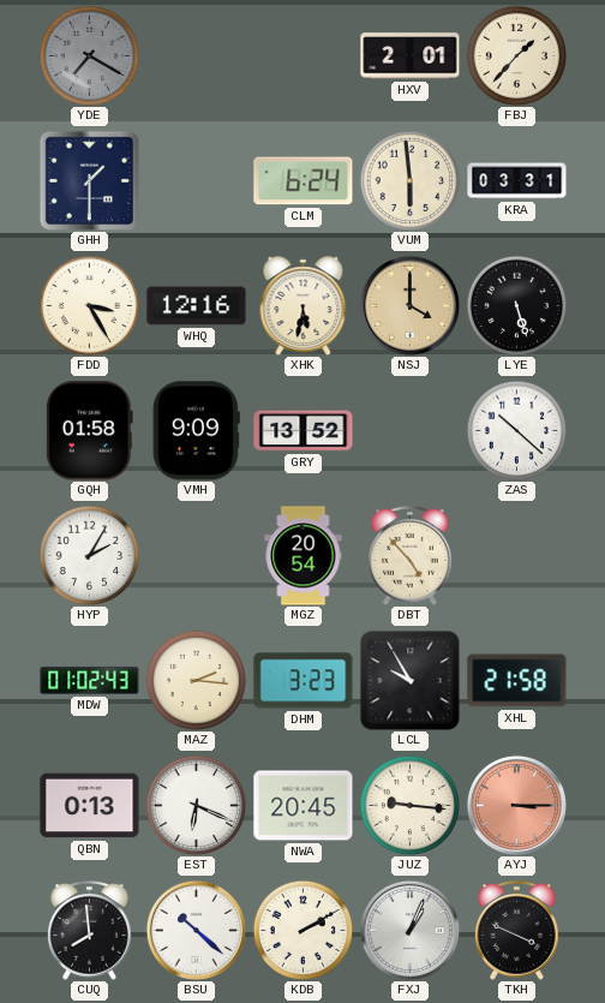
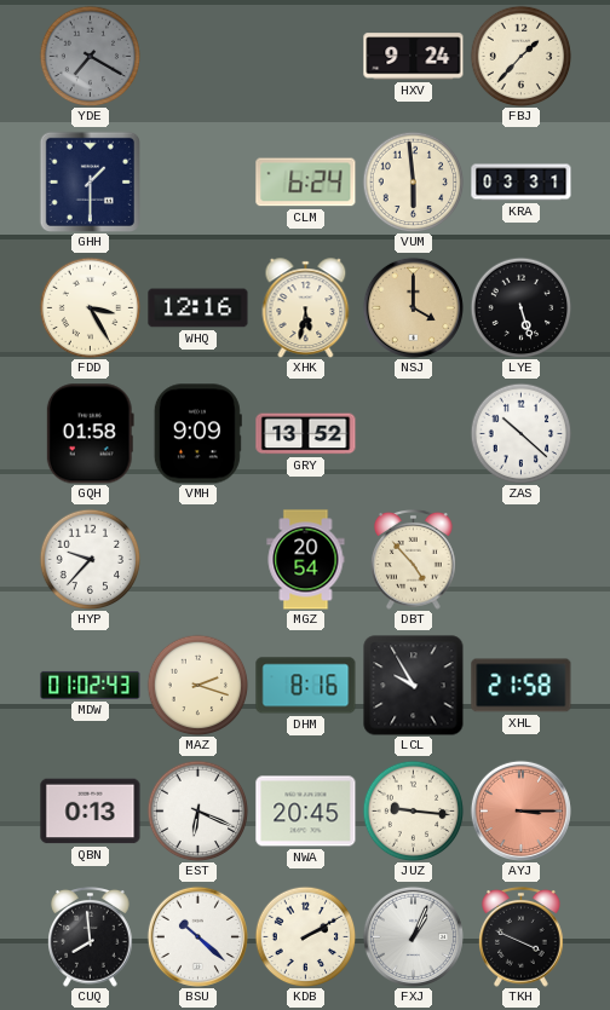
HXV: 2:01 -> 9:24 (414, 57)
HYP: 2:05 -> 9:37 (90, 559)
MAZ: 2:16 -> 2:18 (197, 685)
DHM: 3:23 -> 8:16 (306, 686)
